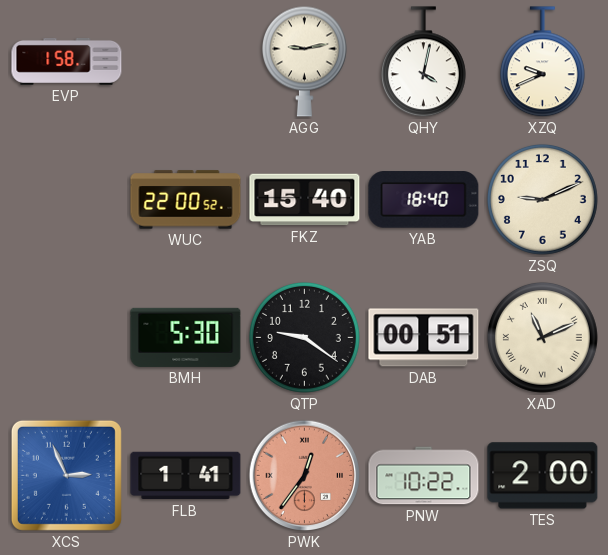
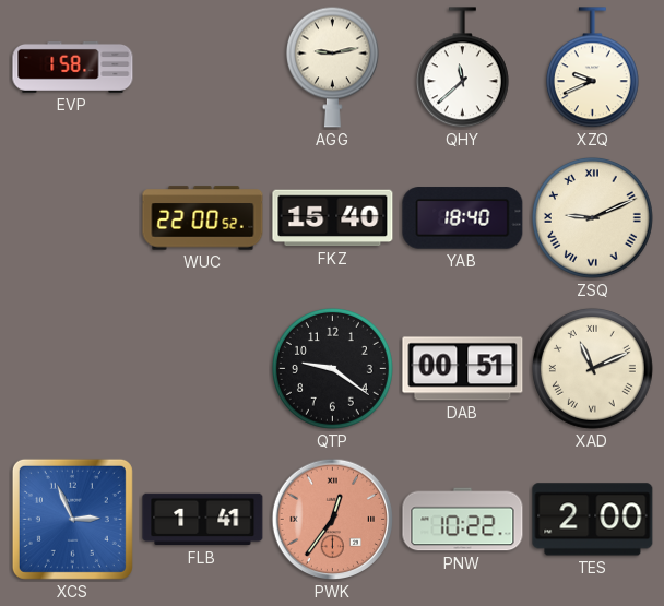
QHY: 4:02 -> 11:38 (462, 68)
ZSQ numerals: Arabic -> Roman (592, 217)
BMH: 5:30 -> none (186, 337)
